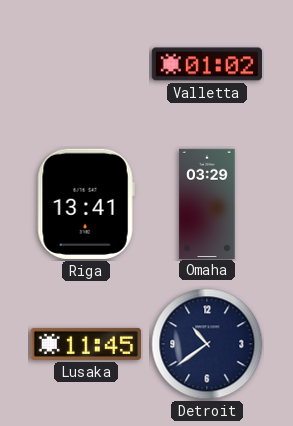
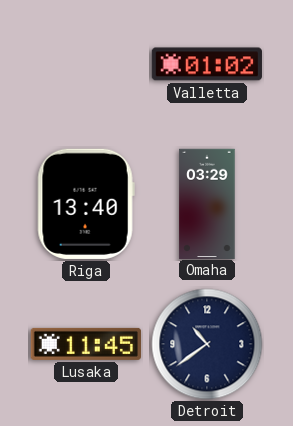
Riga: 13:41 -> 13:40 (86, 204)
